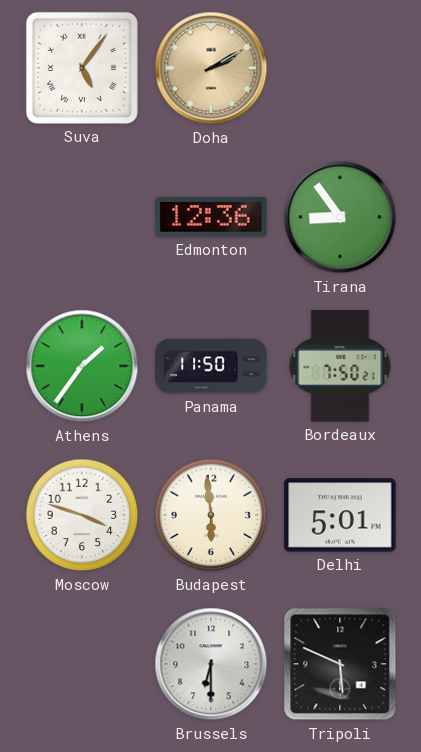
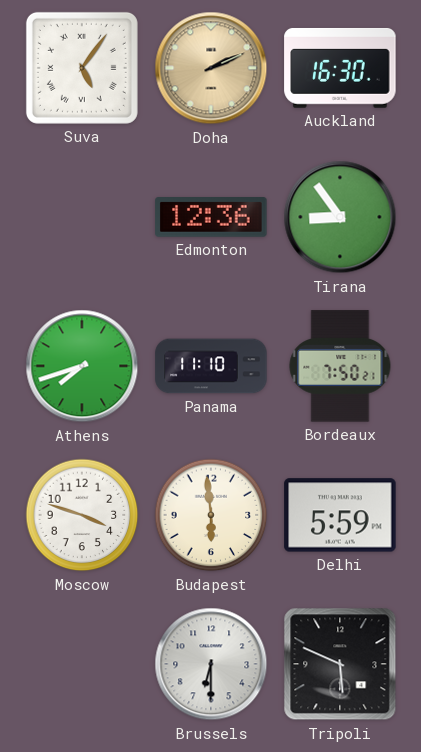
Doha: 2:10 -> 2:11 (211, 68)
Auckland: none -> 16:30 (340, 68)
Athens: 1:36 -> 7:42 (82, 366)
Panama: 11:50 -> 11:10 (211, 366)
Delhi: 5:01 -> 5:59 (340, 515)
